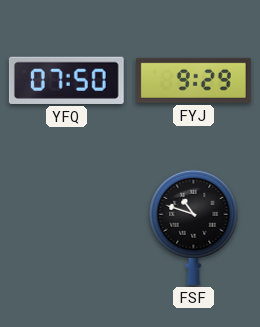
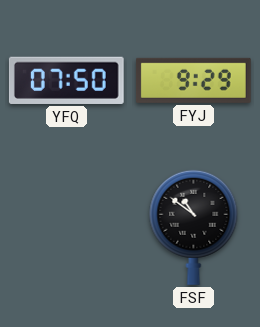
FSF: 10:48 -> 10:51 (194, 227)
